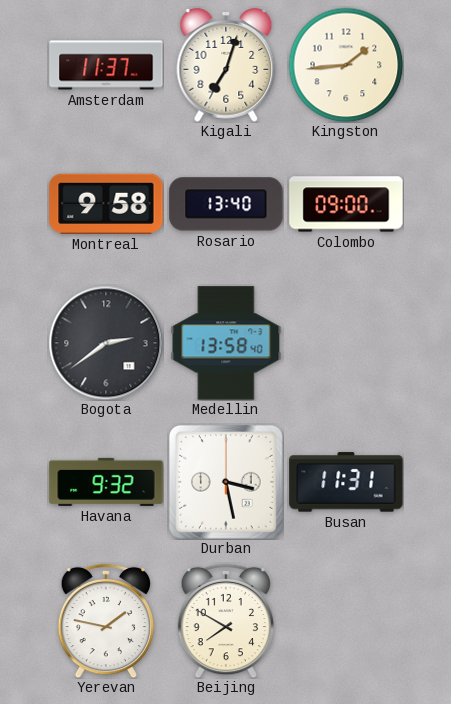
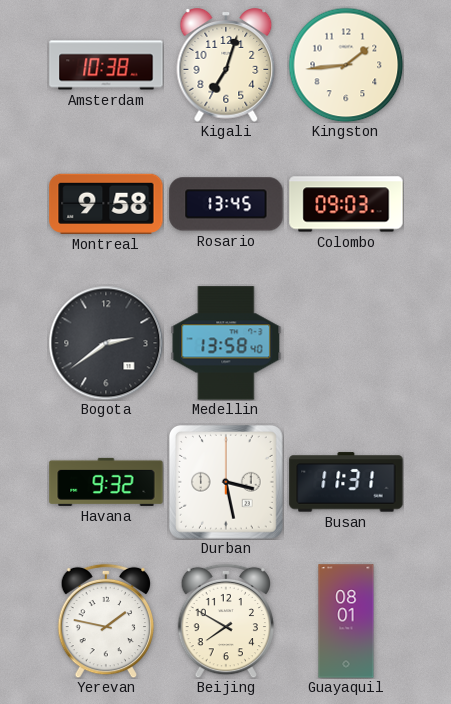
Amsterdam: 11:37 -> 10:38 (106, 65)
Rosario: 13:40 -> 13:45 (226, 204)
Colombo: 09:00 -> 09:03 (346, 204)
Guayaquil: none -> 08:01 (346, 621)
